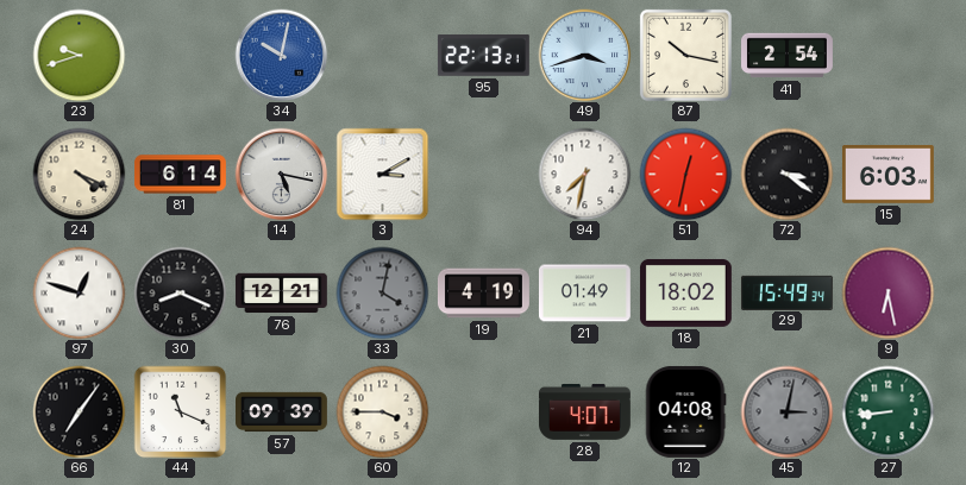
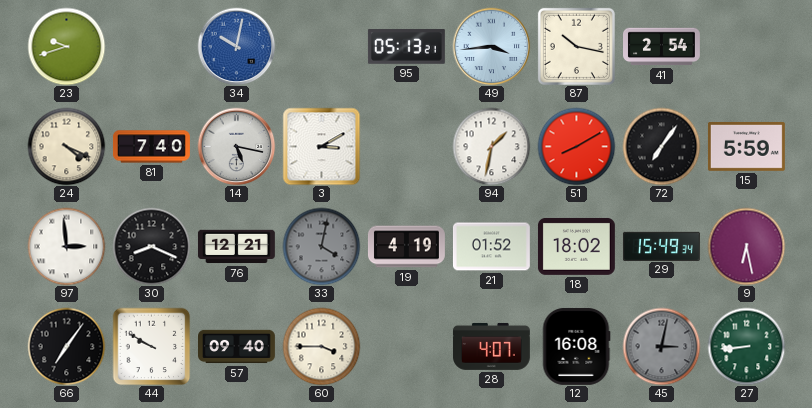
95: 22:13 -> 05:13 (406, 47)
49: 3:42 -> 3:44 (491, 46)
81: 6:14 -> 7:40 (151, 147)
94: 7:32 -> 1:32 (491, 146)
51: 12:32 -> 8:10 (576, 146)
72: 3:21 -> 7:06 (661, 146)
15: 6:03 -> 5:59 (746, 146)
97: 12:48 -> 2:59 (66, 246)
21: 01:49 -> 01:52 (491, 247)
44: 11:19 -> 9:50 (151, 346)
57: 09:39 -> 09:40 (237, 347)
12: 04:08 -> 16:08 (576, 346)
